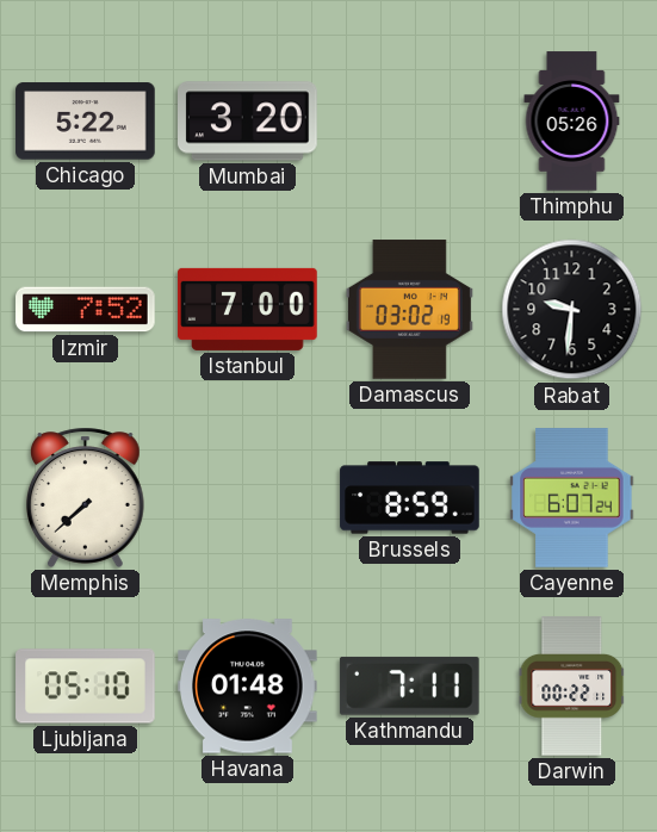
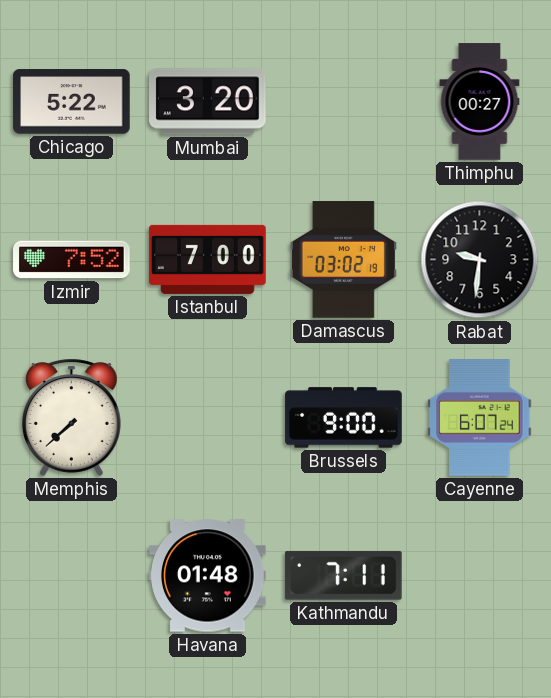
Thimphu: 05:26 -> 00:27 (480, 102)
Brussels: 8:59 -> 9:00 (344, 418)
Ljubljana: 05:10 -> none (86, 687)
Darwin: 00:22 -> none (572, 687)
